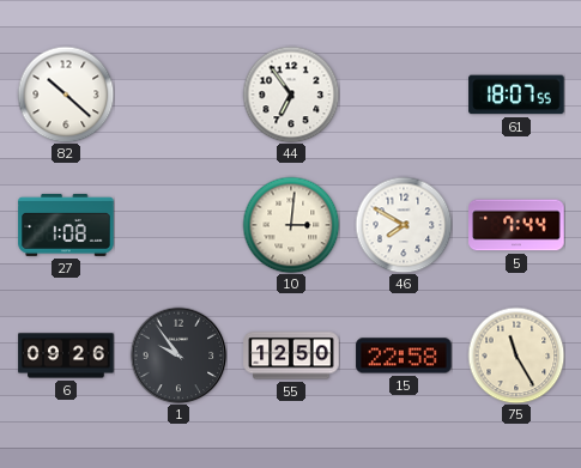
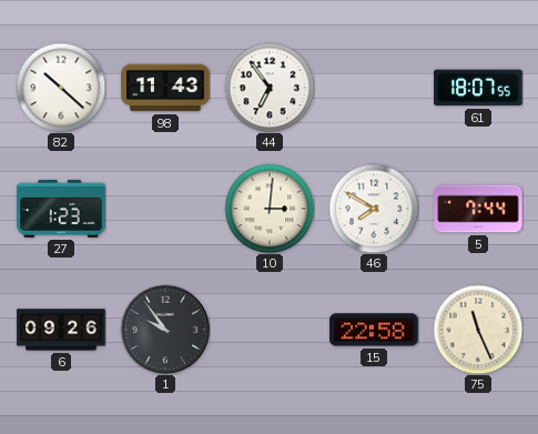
98: none -> 11:43 (165, 88)
27: 1:08 -> 1:23 (61, 209)
55: 12:50 -> none (291, 355)
75: 11:25 -> 11:26 (478, 330)
